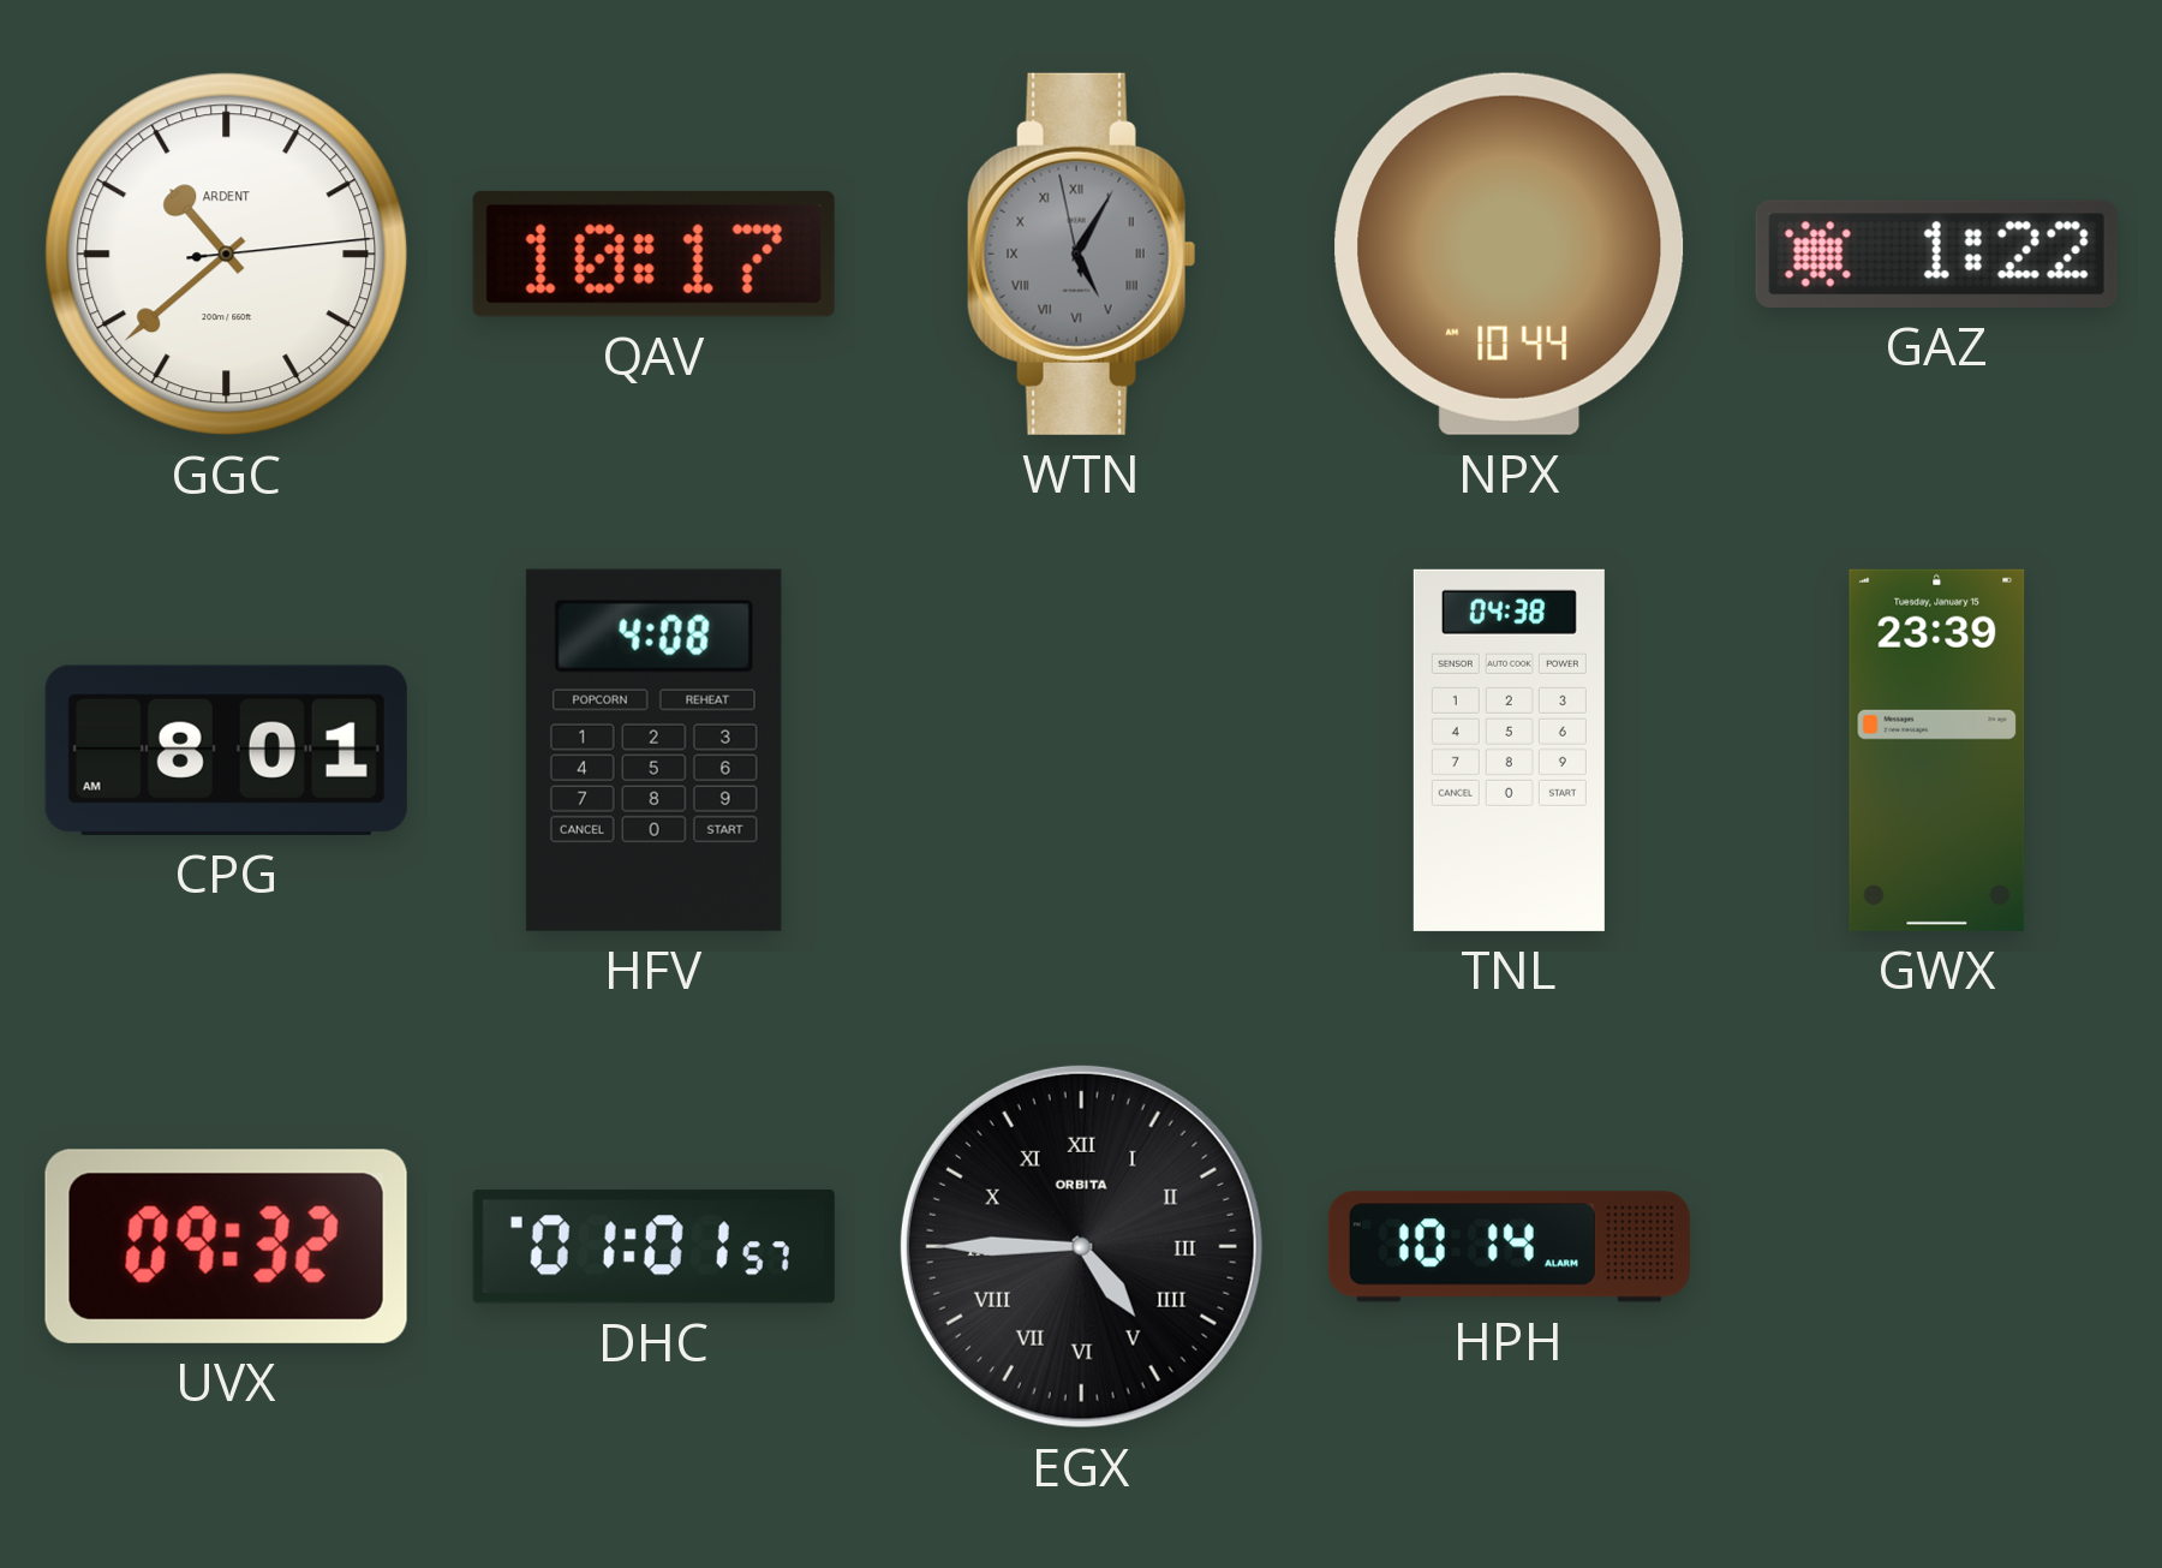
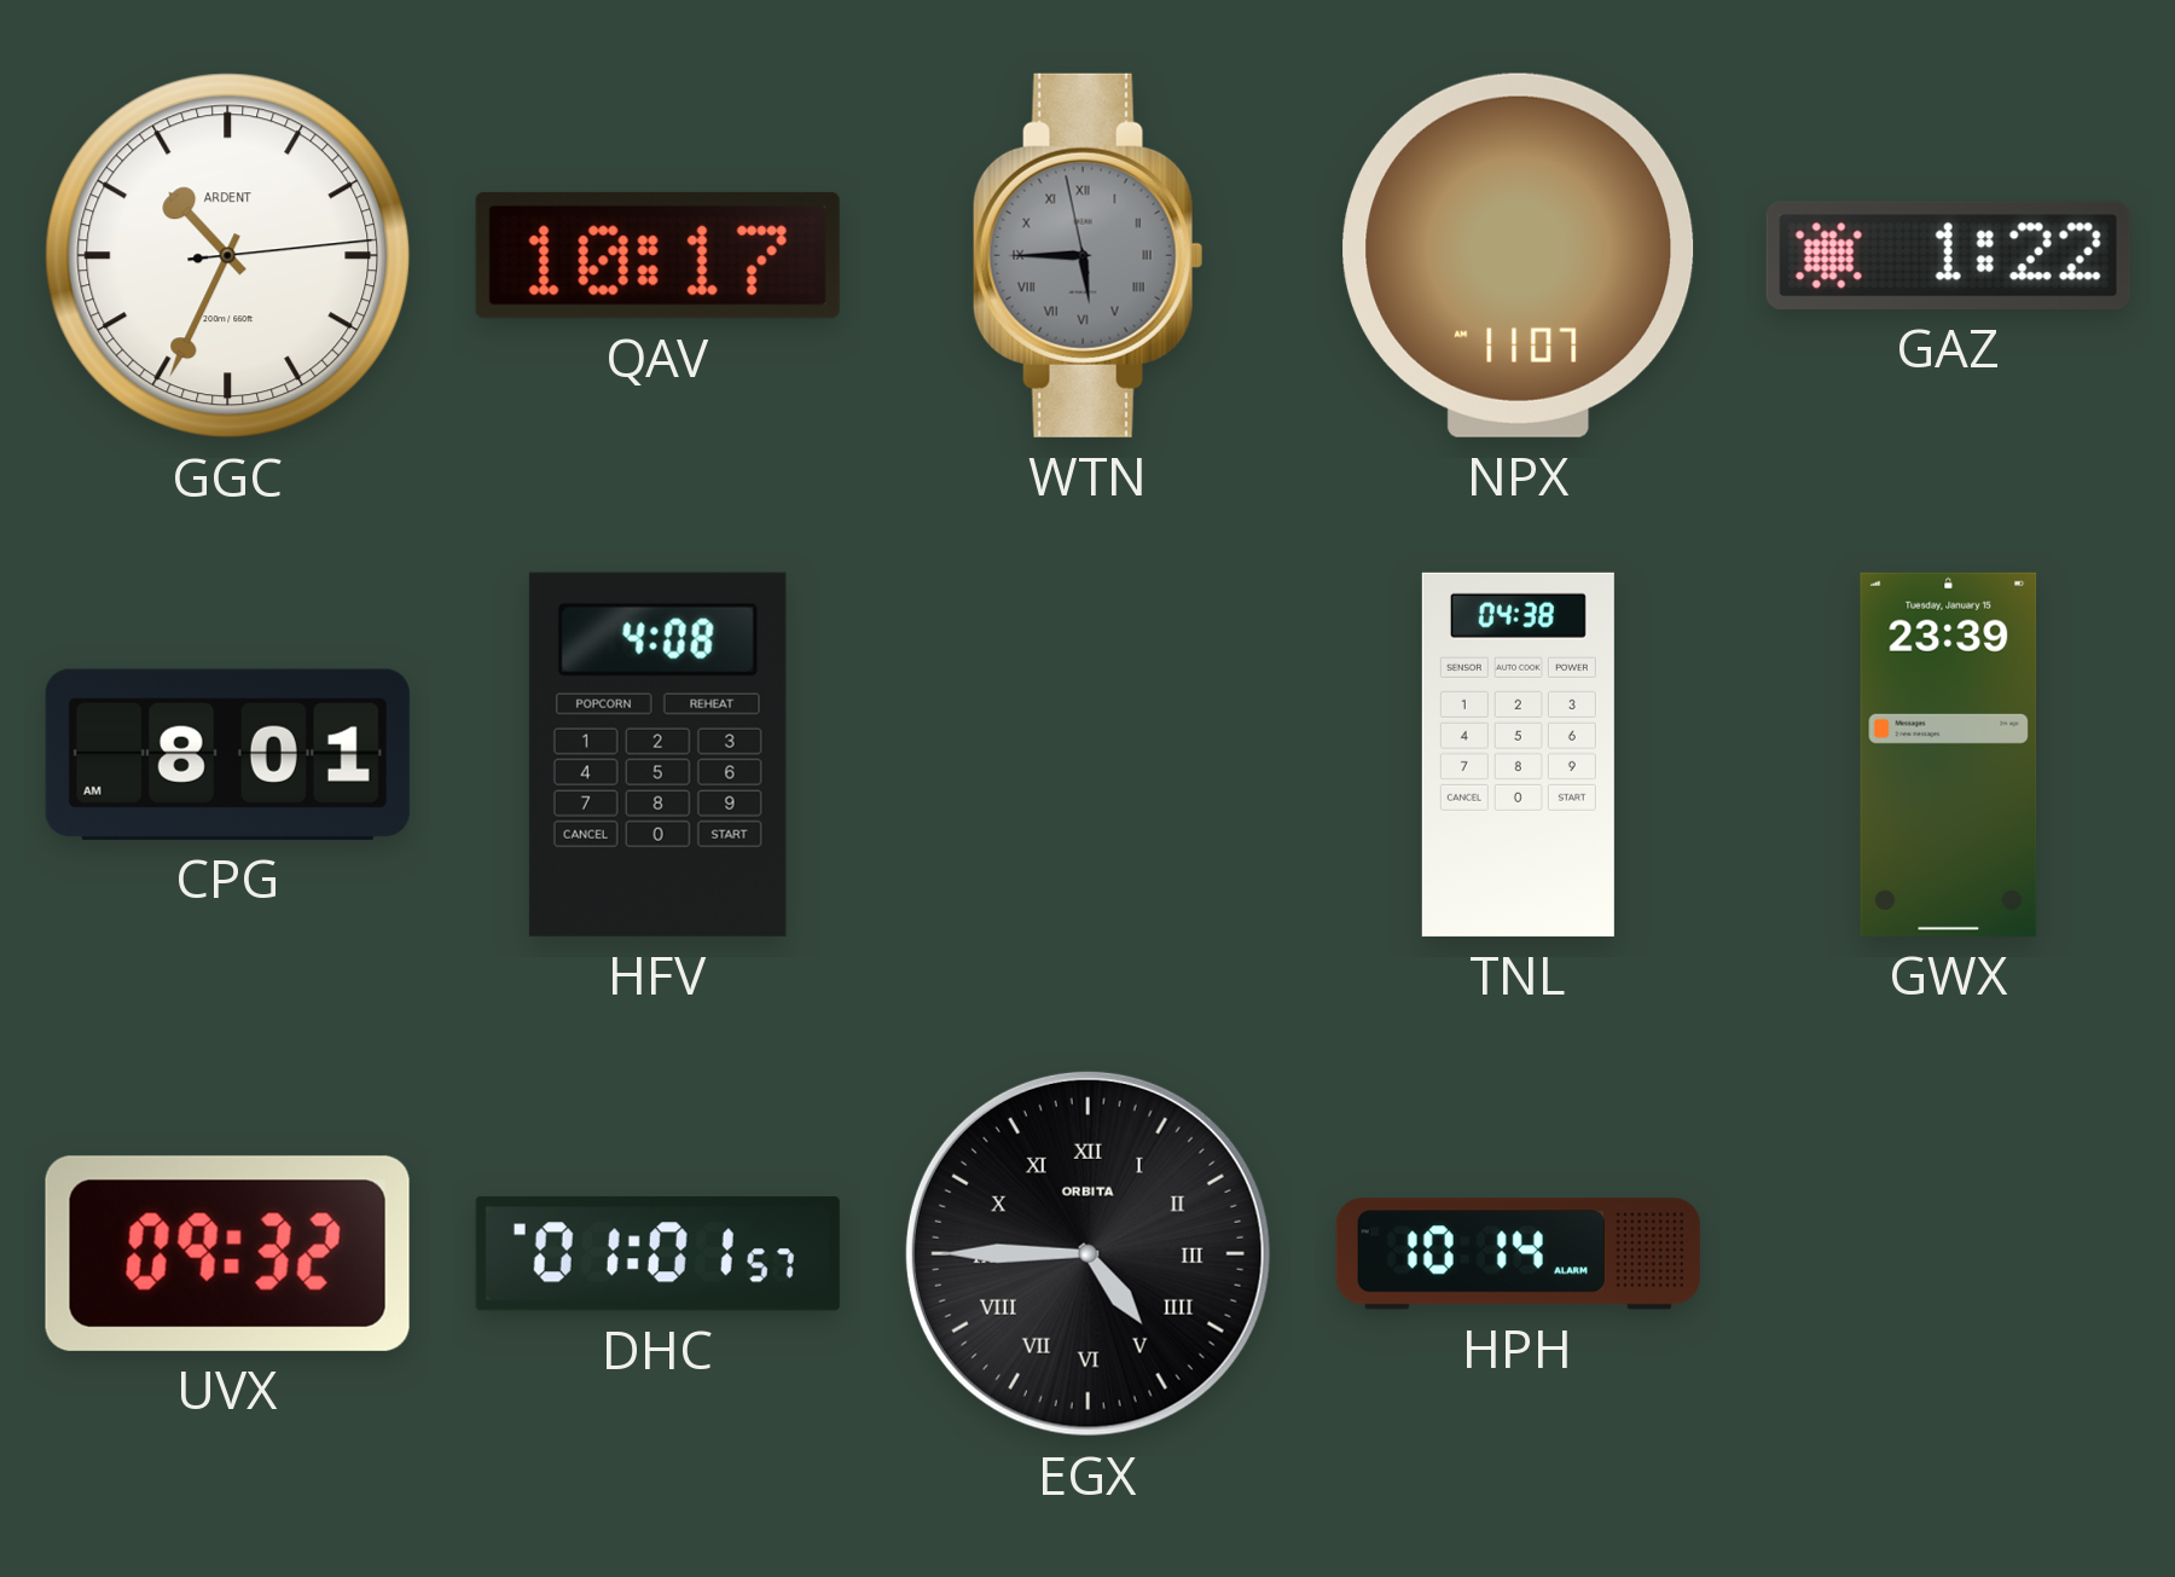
GGC: 10:38 -> 10:34 (228, 256)
WTN: 5:04 -> 5:44 (1087, 255)
NPX: 10:44 -> 11:07 (1519, 255)
